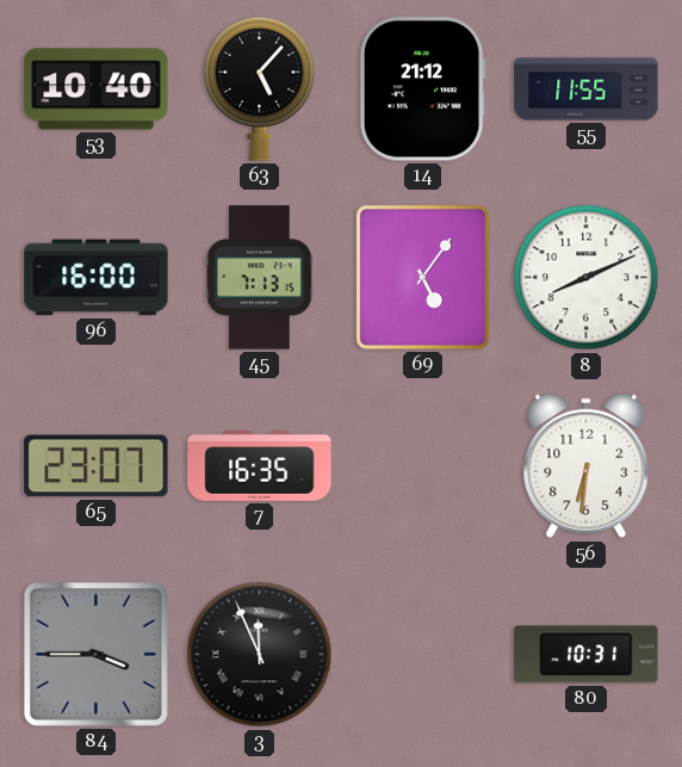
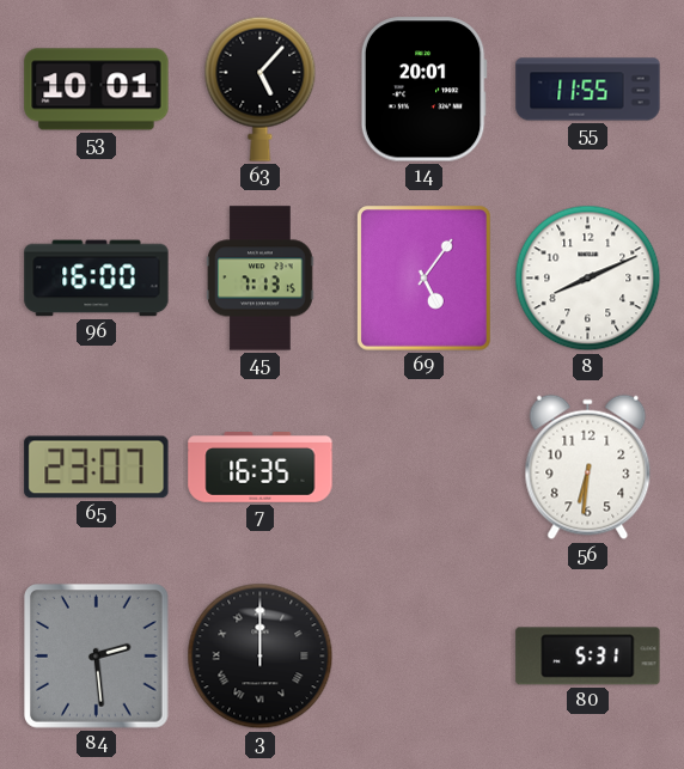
53: 10:40 -> 10:01 (97, 90)
14: 21:12 -> 20:01 (423, 90)
84: 3:45 -> 2:29 (97, 657)
3: 11:56 -> 12:00 (261, 657)
80: 10:31 -> 5:31 (588, 657)
